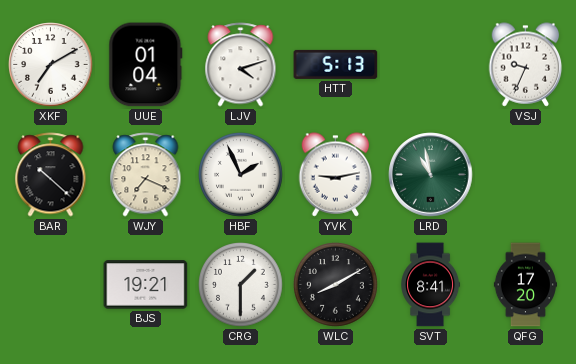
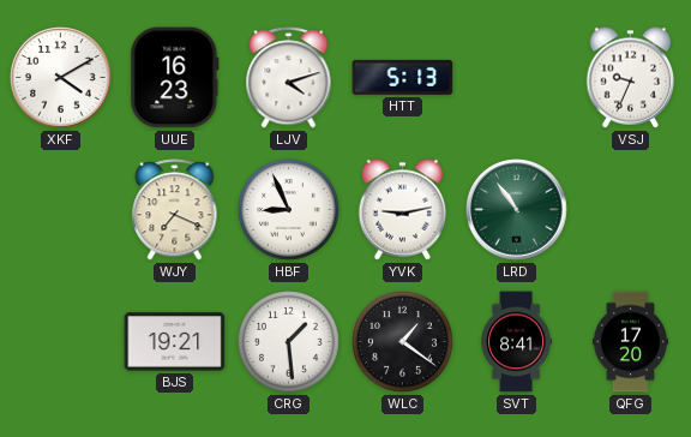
XKF: 7:10 -> 4:10 (61, 78)
UUE: 01:04 -> 16:23 (175, 78)
BAR: 10:22 -> none (51, 175)
HBF: 1:56 -> 8:56 (289, 210)
LRD: 10:58 -> 10:54 (517, 210)
CRG: 1:30 -> 1:29 (289, 342)
WLC: 8:10 -> 1:21 (403, 342)
